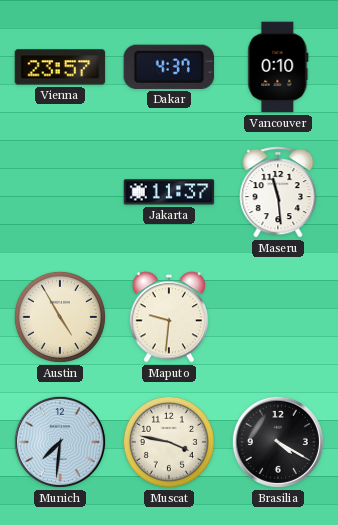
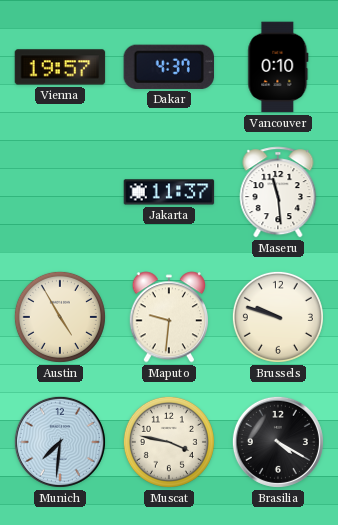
Vienna: 23:57 -> 19:57 (60, 67)
Brussels: none -> 9:48 (278, 317)
